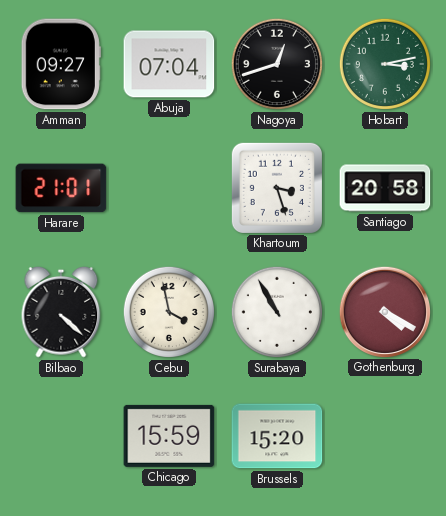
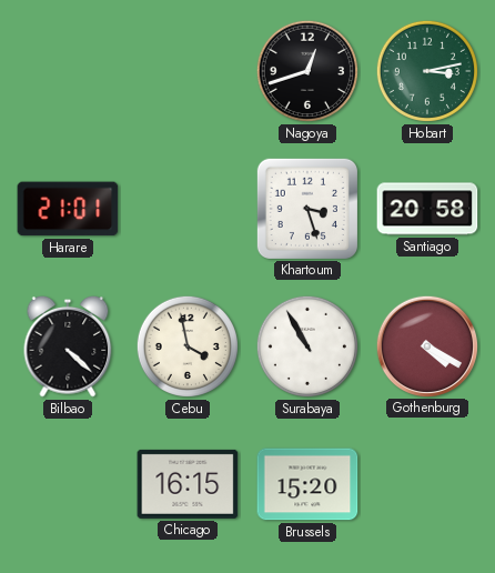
Amman: 09:27 -> none (61, 64)
Abuja: 07:04 -> none (169, 64)
Chicago: 15:59 -> 16:15 (188, 484)
